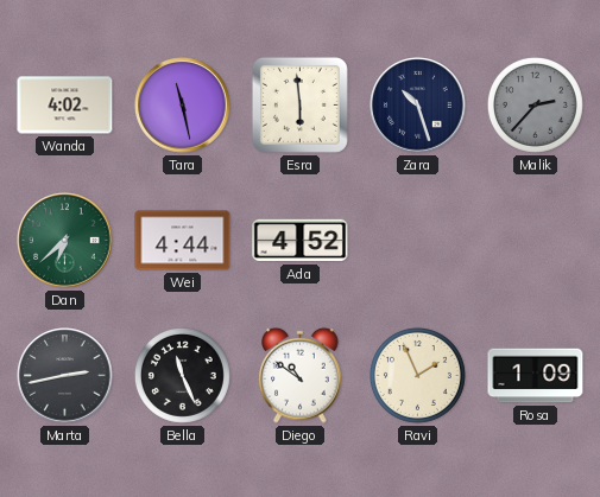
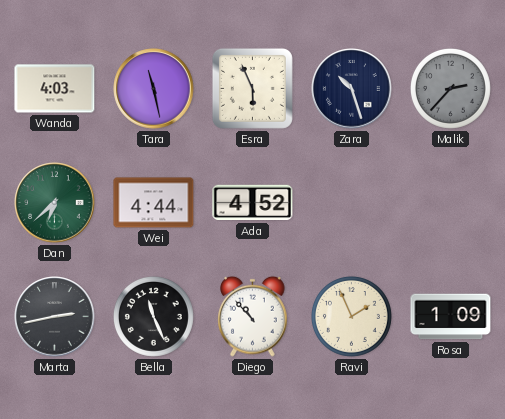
Wanda: 4:02 -> 4:03 (55, 89)
Esra: 5:59 -> 5:56 (252, 88)
Diego: 10:51 -> 10:53 (253, 316)
